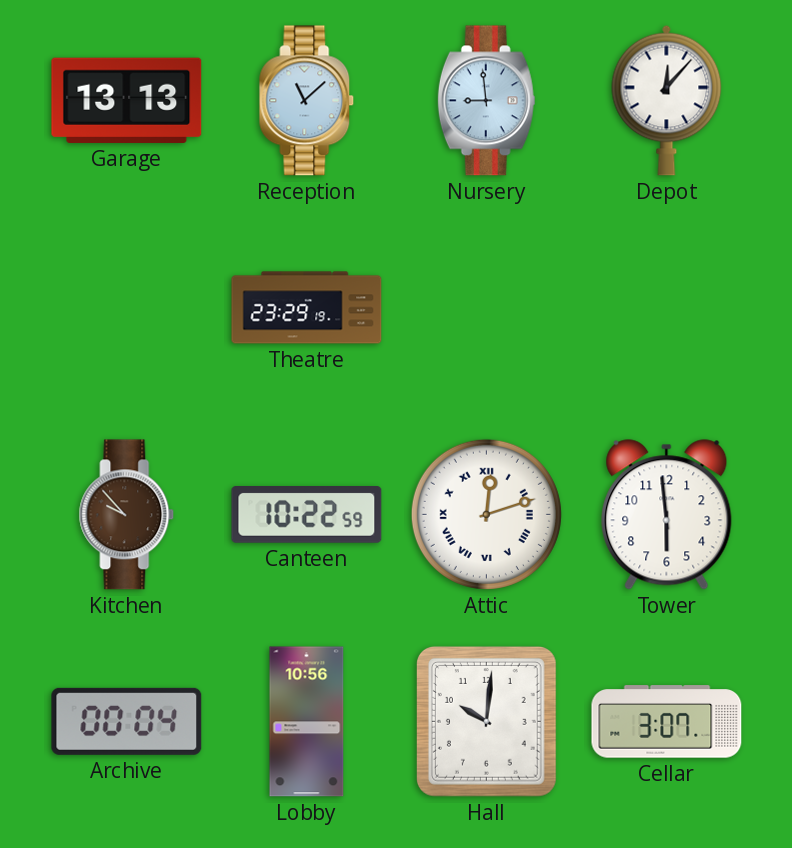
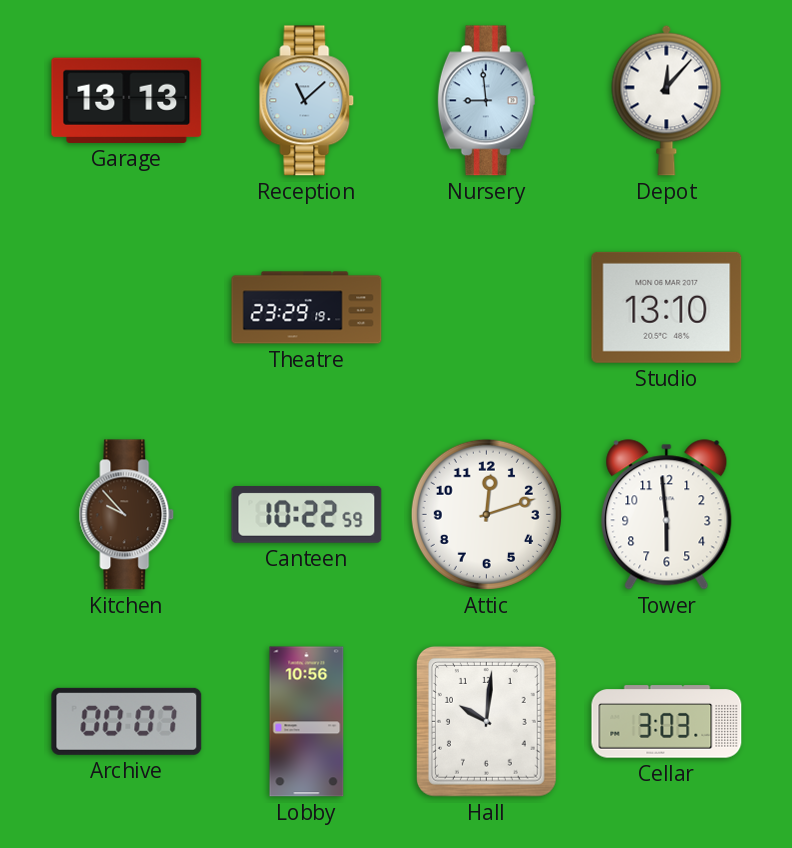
Studio: none -> 13:10 (667, 307)
Attic numerals: Roman -> Arabic (486, 514)
Archive: 00:04 -> 00:07 (127, 721)
Cellar: 3:07 -> 3:03 (667, 722)
